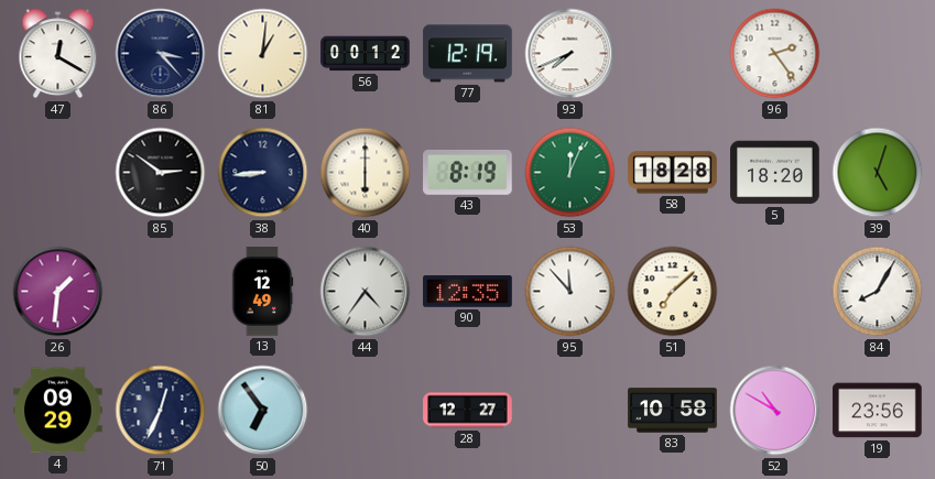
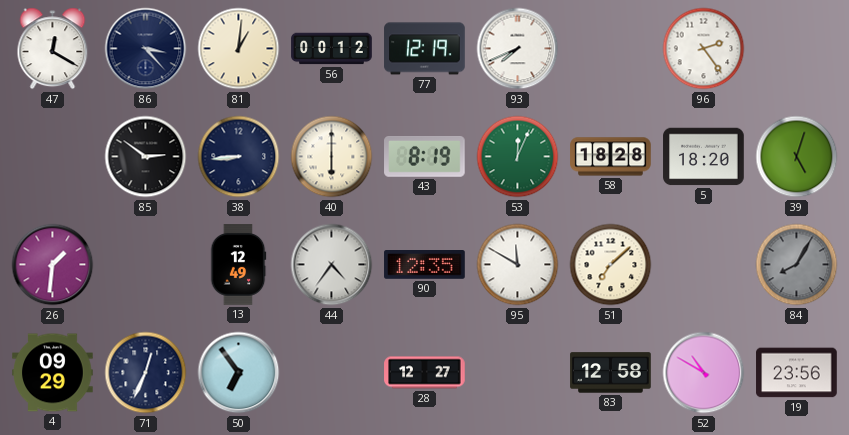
95: 11:53 -> 11:50 (518, 265)
84 dial: white -> grey (797, 265)
83: 10:58 -> 12:58 (611, 373)
